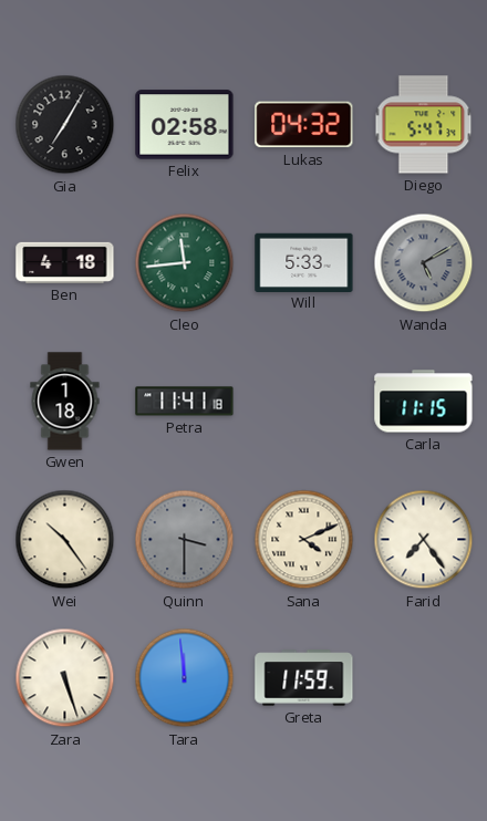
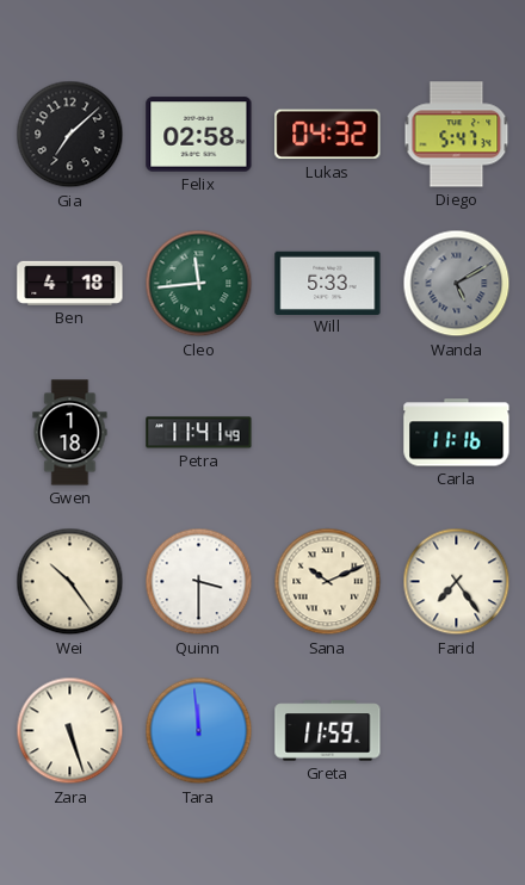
Gia: 7:05 -> 7:08 (70, 135)
Petra: 11:41:18 -> 11:41:49 (199, 433)
Carla: 11:15 -> 11:16 (457, 433)
Quinn dial: grey -> white (199, 582)
Sana: 4:11 -> 10:11 (328, 582)
